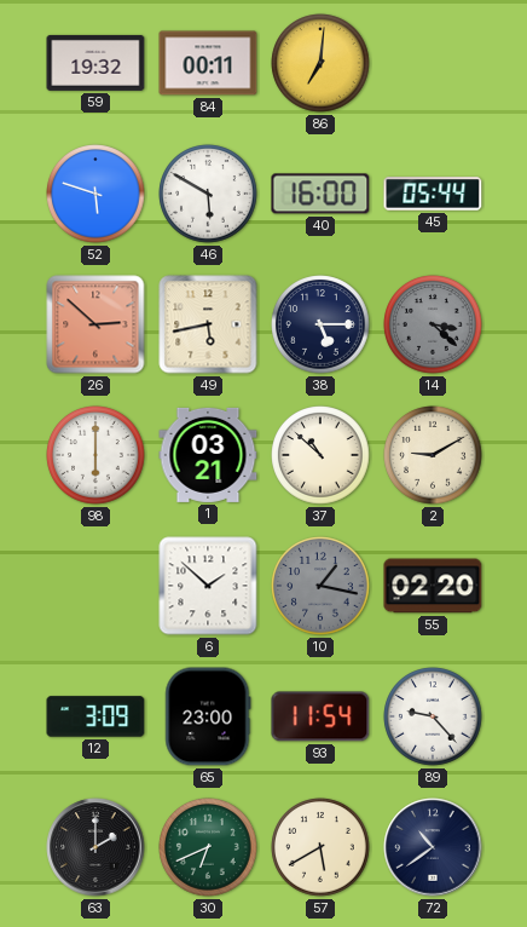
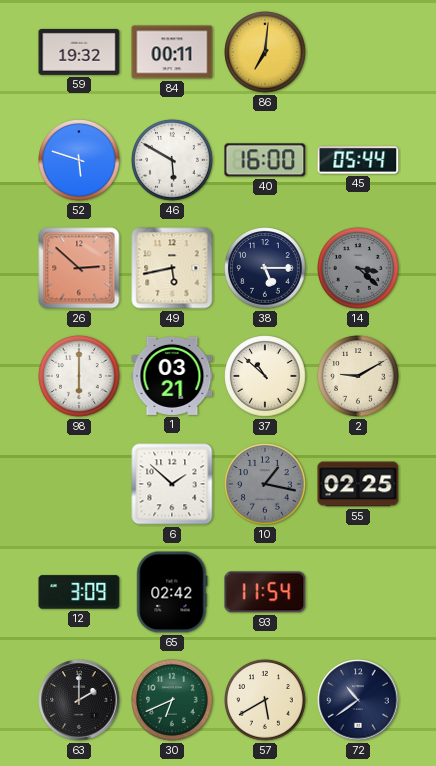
55: 02:20 -> 02:25 (358, 484)
65: 23:00 -> 02:42 (172, 592)
89: 9:23 -> none (433, 716)
